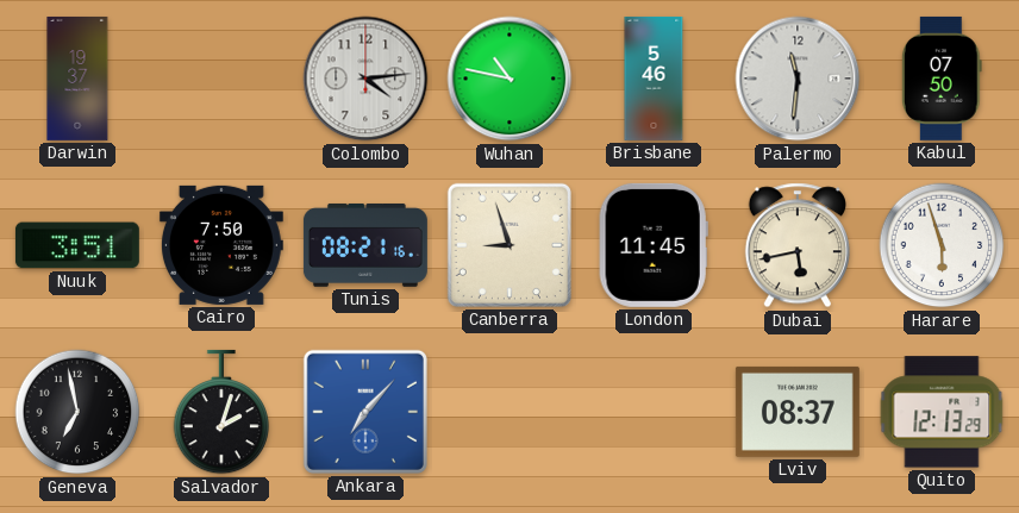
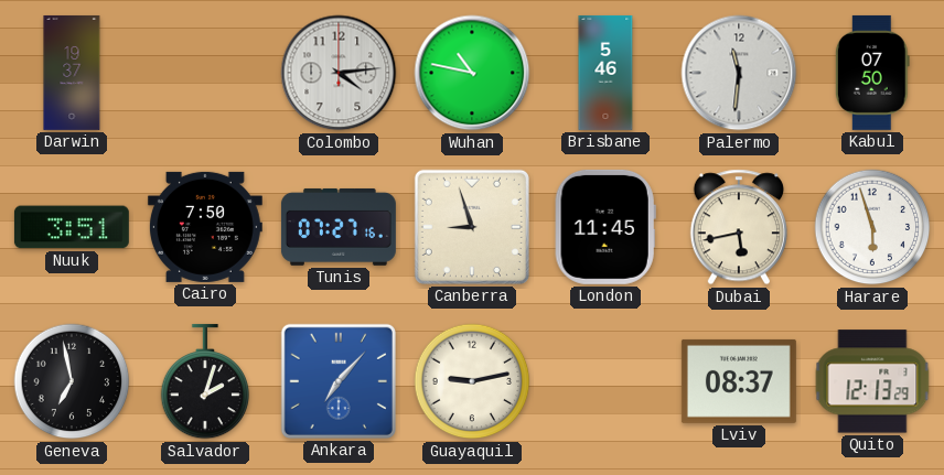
Tunis: 08:21 -> 07:27 (339, 227)
Guayaquil: none -> 9:13 (472, 381)
